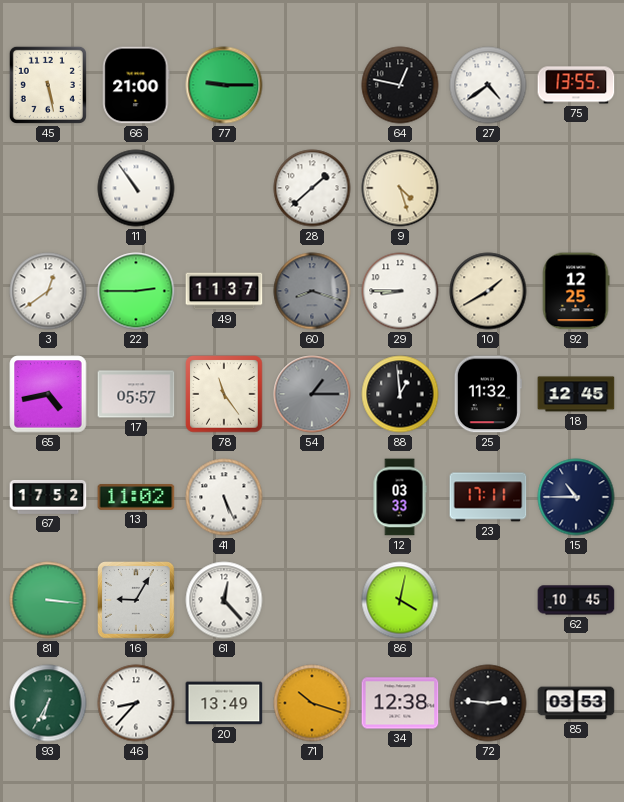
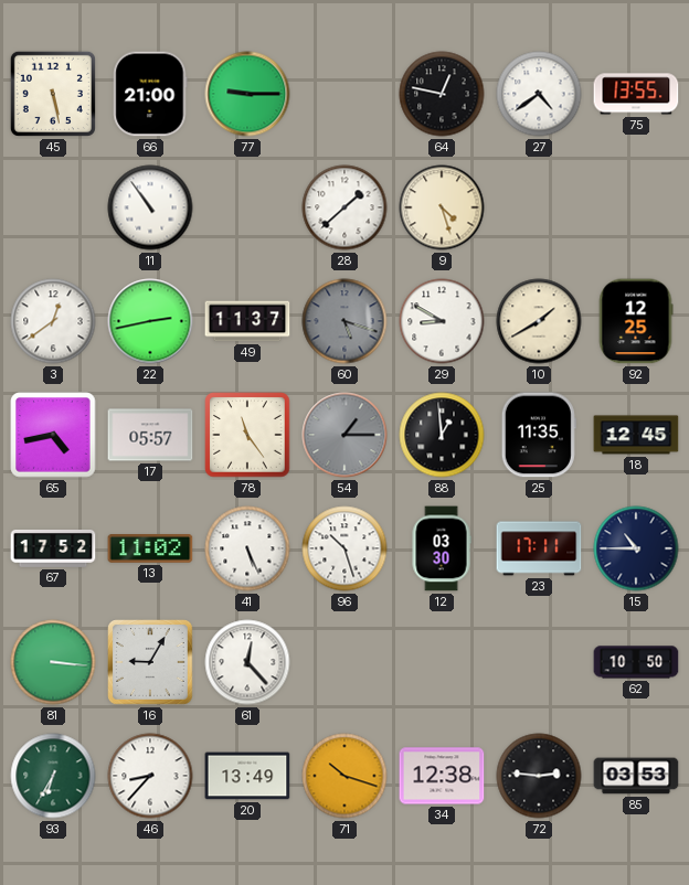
22: 2:45 -> 2:43 (150, 321)
60: 8:18 -> 5:18 (344, 321)
29: 8:45 -> 8:50 (442, 321)
25: 11:32 -> 11:35 (539, 435)
96: none -> 10:27 (344, 548)
12: 03:33 -> 03:30 (442, 548)
86: 4:02 -> none (400, 600)
62: 10:45 -> 10:50 (636, 662)
